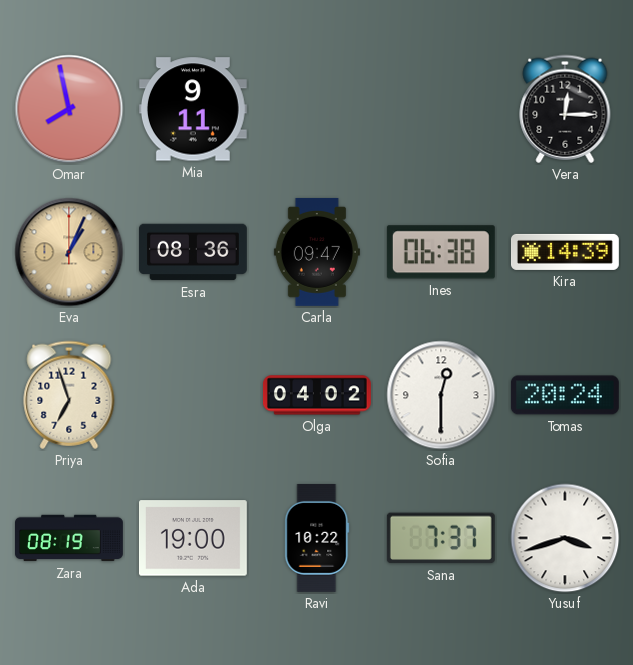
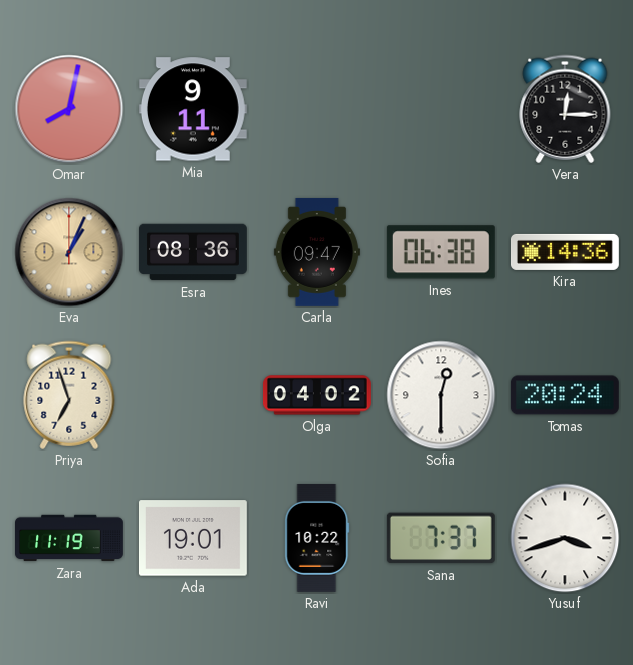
Omar: 7:58 -> 8:02 (69, 109)
Kira: 14:39 -> 14:36 (565, 252)
Zara: 08:19 -> 11:19 (70, 538)
Ada: 19:00 -> 19:01 (193, 538)
